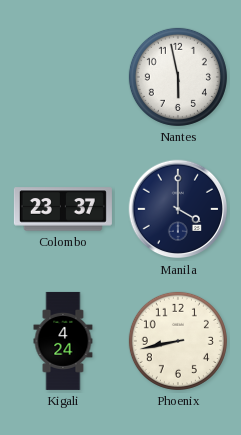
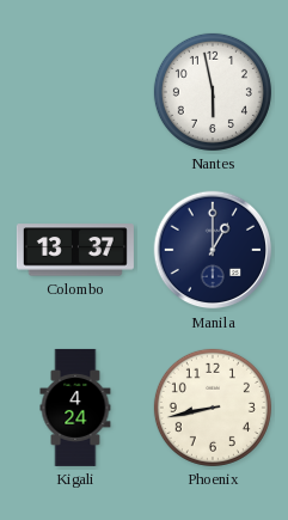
Colombo: 23:37 -> 13:37 (75, 250)
Manila: 4:00 -> 1:00 (213, 250)
